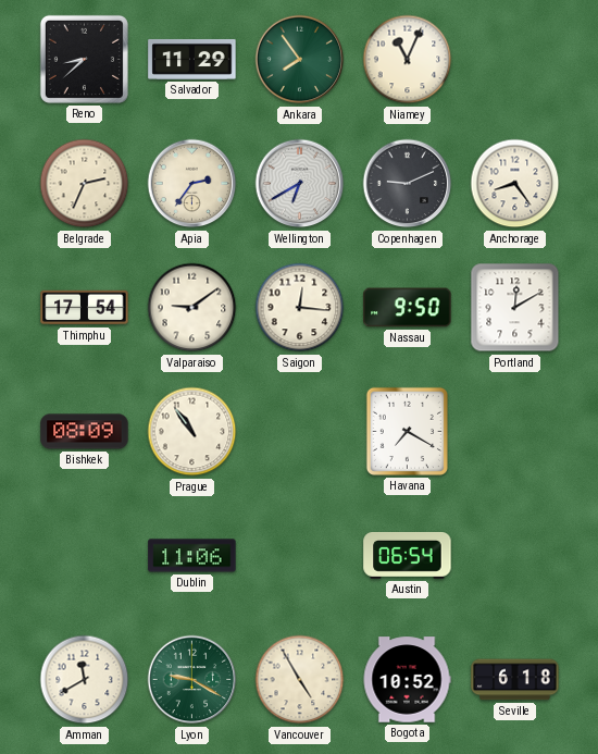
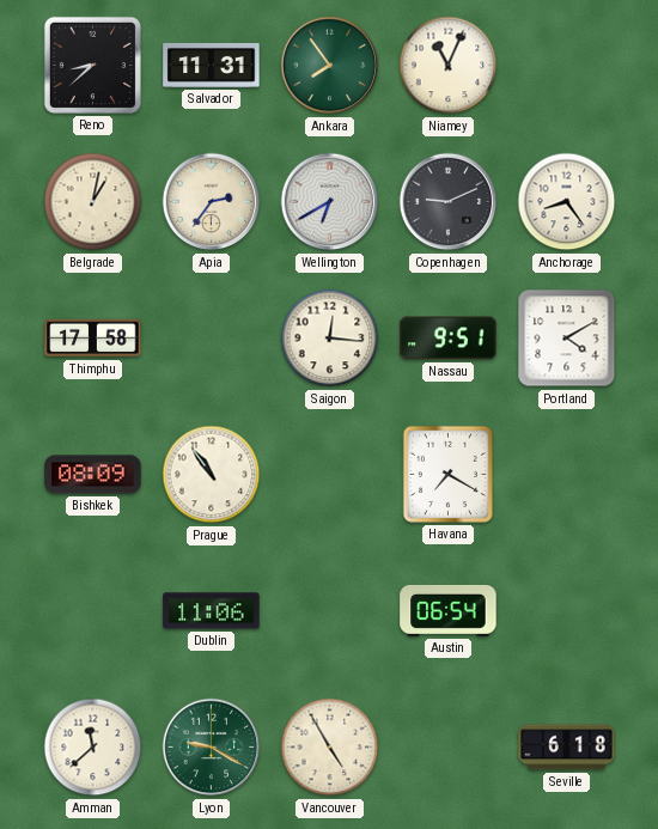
Salvador: 11:29 -> 11:31 (212, 65)
Belgrade: 2:34 -> 1:02 (93, 202)
Thimphu: 17:54 -> 17:58 (93, 339)
Valparaiso: 9:09 -> none (192, 308)
Nassau: 9:50 -> 9:51 (449, 339)
Portland: 12:10 -> 4:10 (567, 339)
Amman: 11:40 -> 11:38 (93, 748)
Bogota: 10:52 -> none (407, 680)
